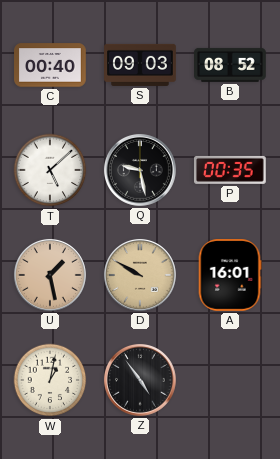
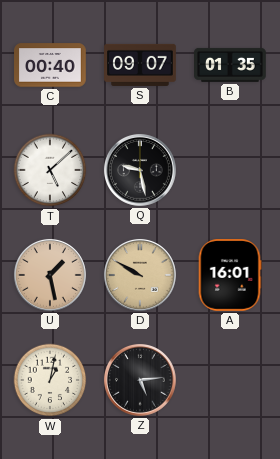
S: 09:03 -> 09:07 (140, 65)
B: 08:52 -> 01:35 (231, 65)
P: 00:35 -> none (231, 170)
Z: 4:54 -> 5:14 (140, 380)
